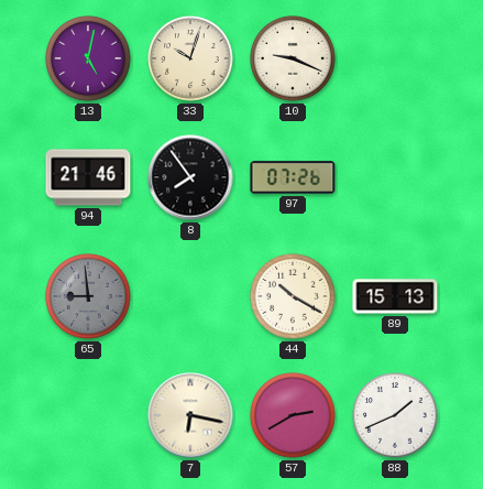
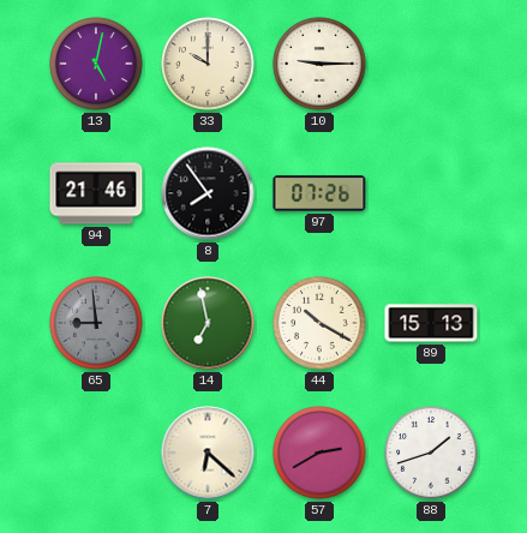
33: 10:03 -> 10:00 (208, 64)
10: 9:19 -> 9:15 (319, 64)
14: none -> 6:58 (208, 323)
7: 6:17 -> 6:22 (208, 453)
88: 1:41 -> 1:42 (431, 453)
